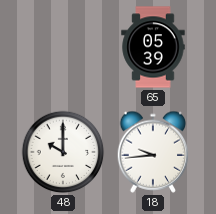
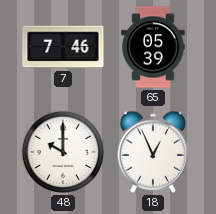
7: none -> 7:46 (63, 47)
18: 9:44 -> 12:56 (153, 152)
